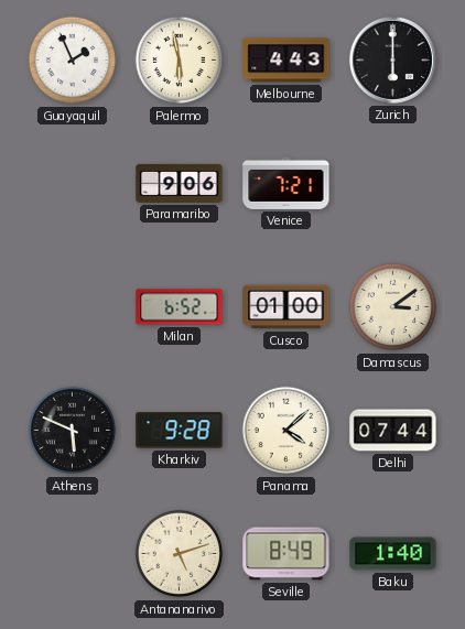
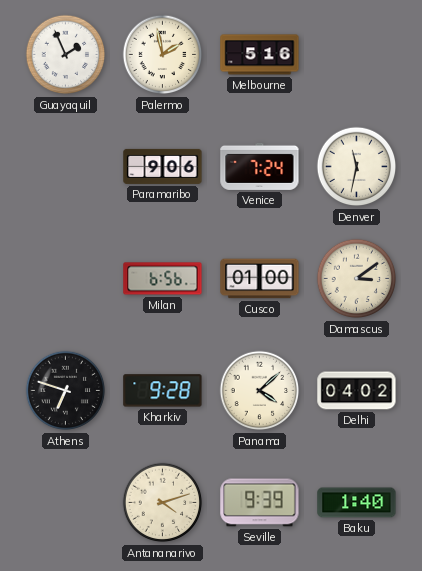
Palermo: 5:58 -> 1:58 (163, 55)
Melbourne: 4:43 -> 5:16 (260, 55)
Zurich: 6:00 -> none (392, 59)
Venice: 7:21 -> 7:24 (260, 166)
Denver: none -> 11:32 (357, 167)
Milan: 6:52 -> 6:56 (163, 279)
Athens: 5:49 -> 6:48 (66, 391)
Delhi: 07:44 -> 04:02 (357, 391)
Antananarivo: 5:12 -> 4:12 (163, 503)
Seville: 8:49 -> 9:39 (260, 503)
